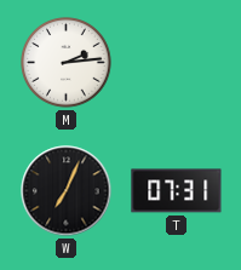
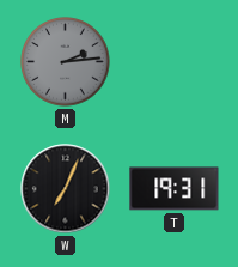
M dial: white -> grey (66, 62)
T: 07:31 -> 19:31 (175, 189)
